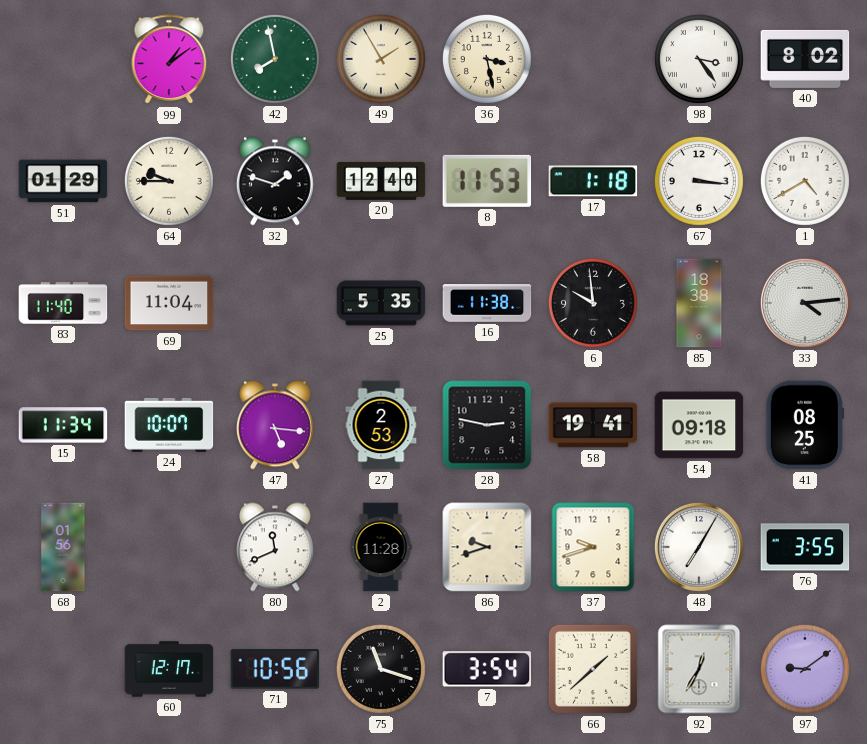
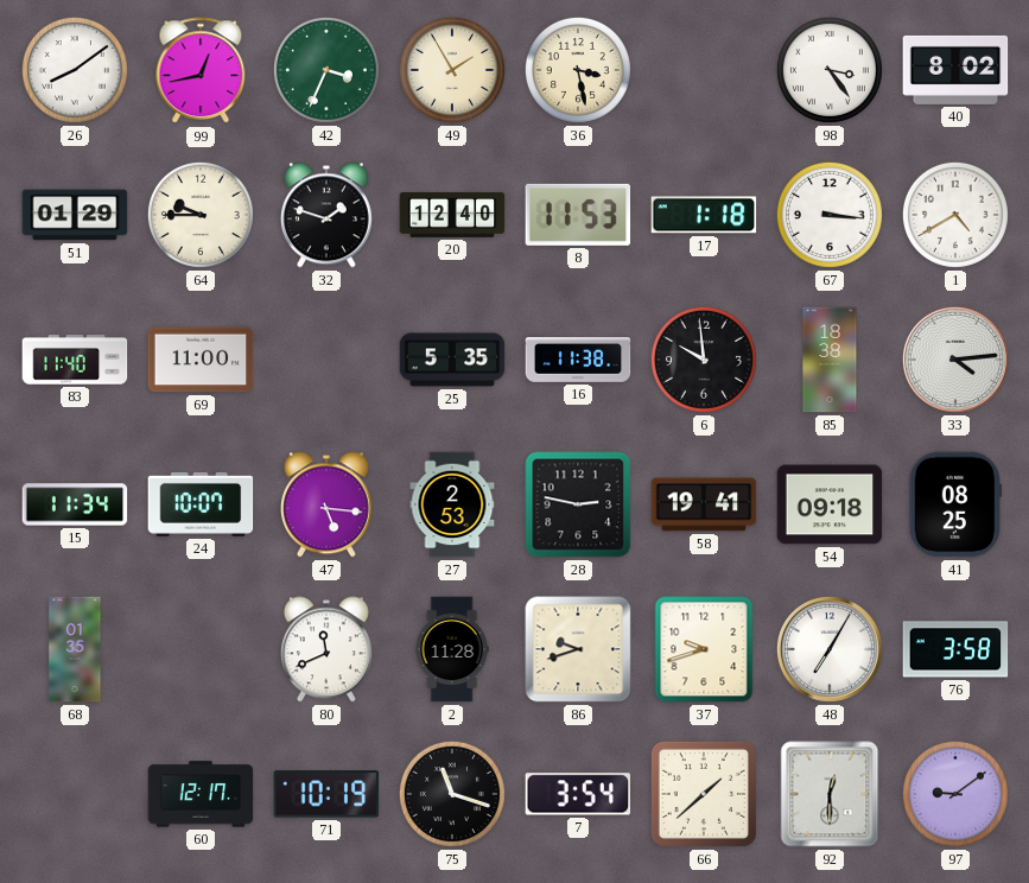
26: none -> 8:09 (75, 70)
99: 1:09 -> 12:43 (201, 71)
42: 7:58 -> 3:34 (326, 70)
69: 11:04 -> 11:00 (201, 360)
68: 01:56 -> 01:35 (75, 649)
76: 3:55 -> 3:58 (955, 649)
71: 10:56 -> 10:19 (326, 794)
92: 12:35 -> 12:30 (830, 794)
